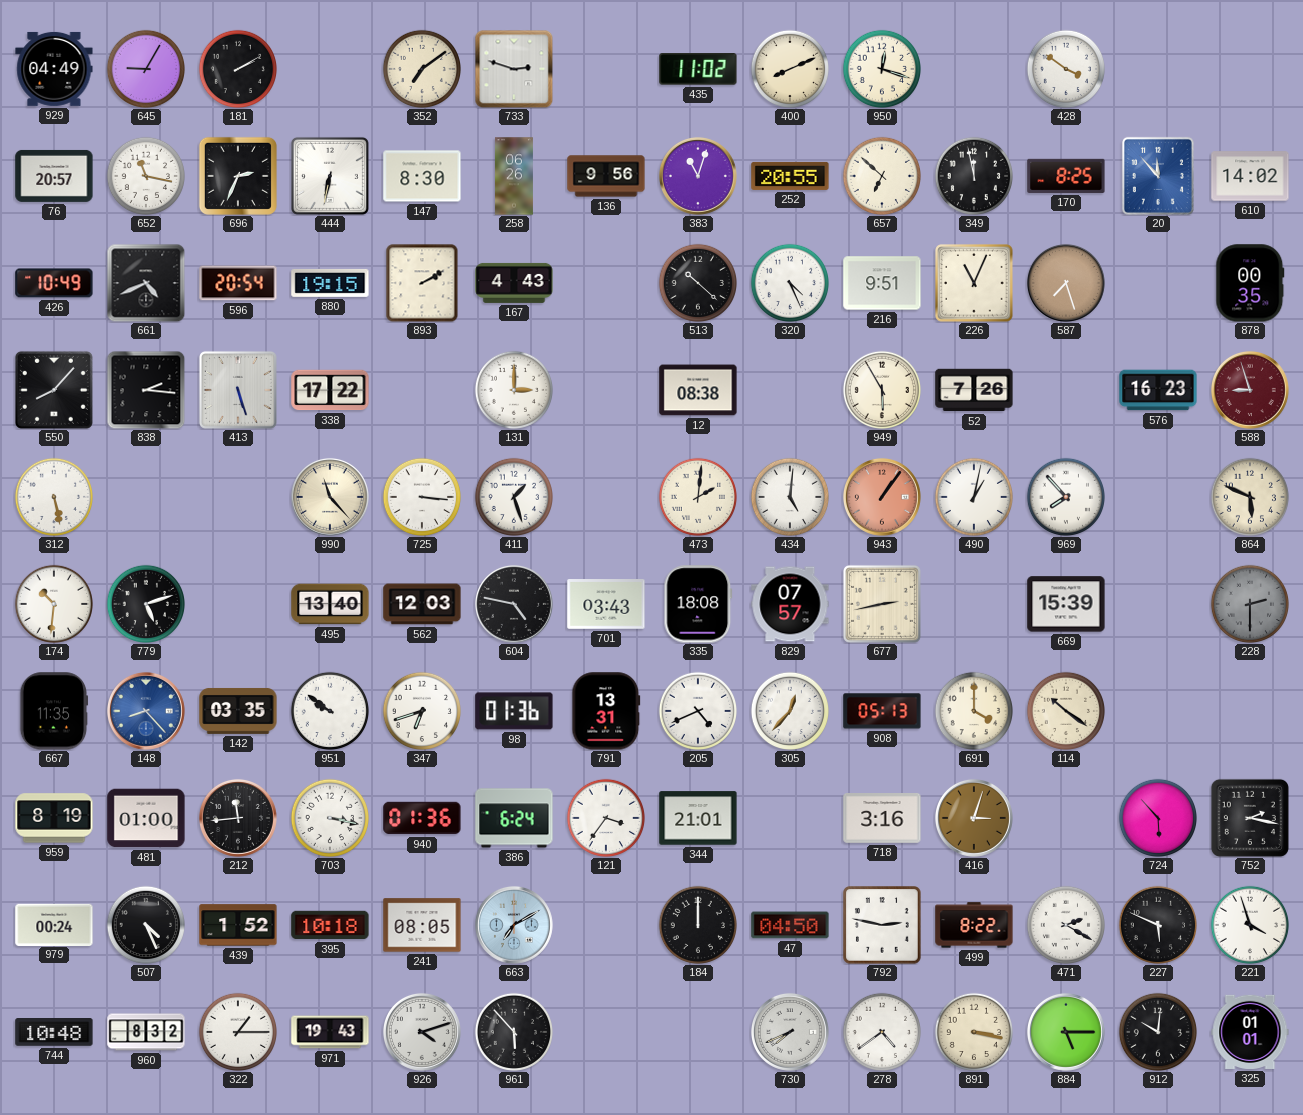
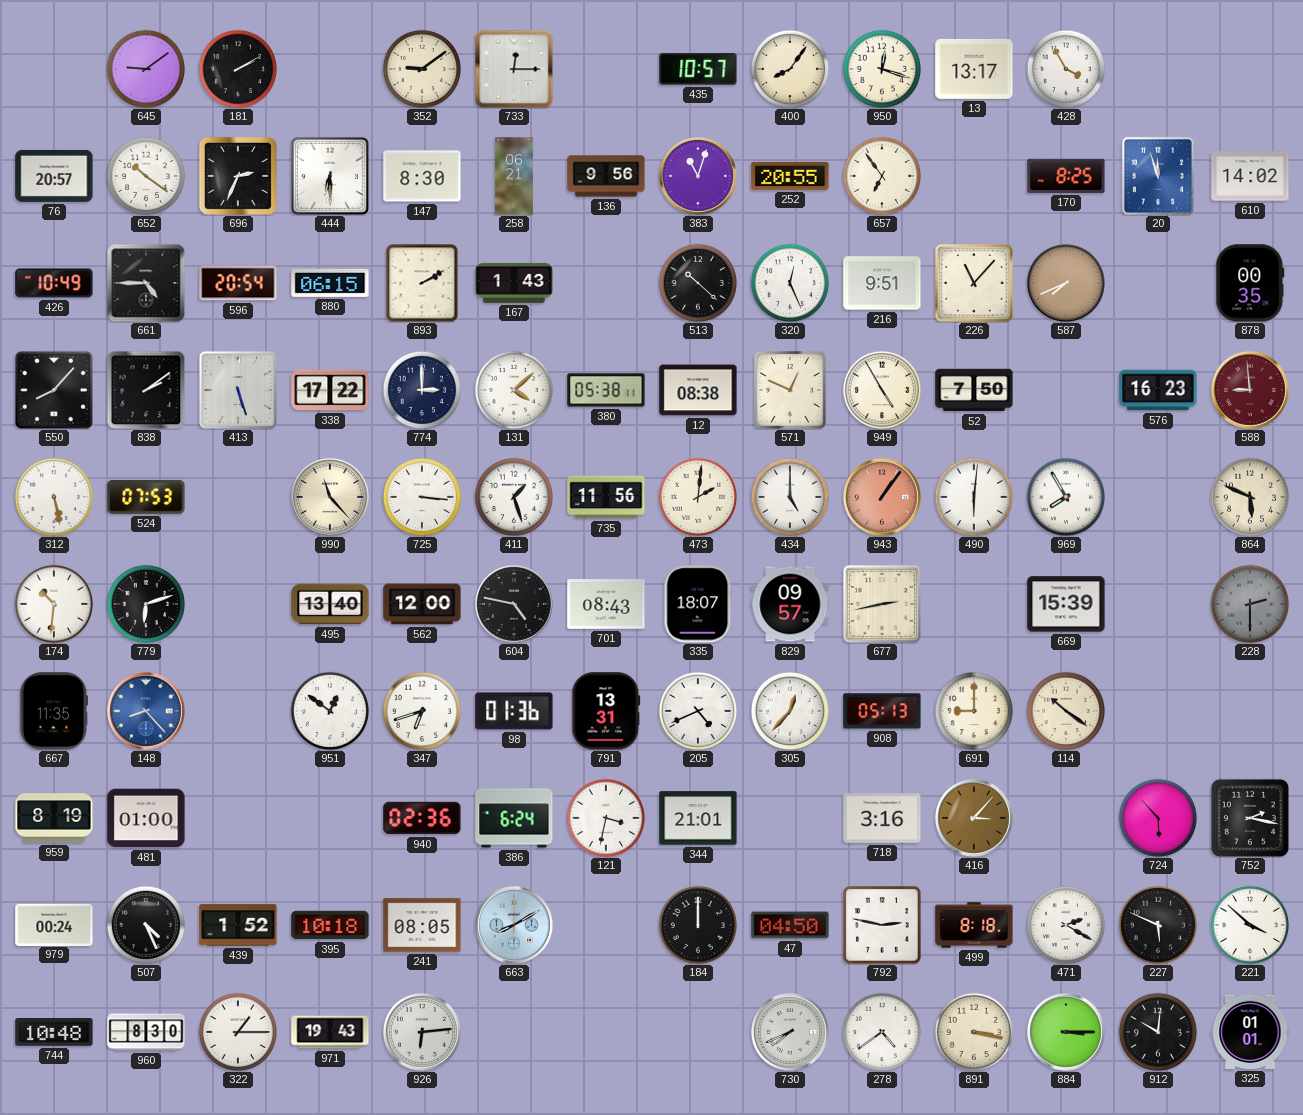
929: 04:49 -> none (54, 69)
645: 9:05 -> 9:09 (145, 68)
352: 7:09 -> 9:09 (421, 68)
733: 2:48 -> 12:15 (514, 69)
435: 11:02 -> 10:57 (698, 69)
400: 8:11 -> 8:06 (789, 68)
13: none -> 13:17 (974, 69)
428: 3:51 -> 3:55 (1065, 68)
652: 11:17 -> 10:21 (145, 175)
444: 6:32 -> 6:30 (330, 176)
258: 06:26 -> 06:21 (514, 176)
657: 6:52 -> 6:54 (881, 175)
349: 11:58 -> none (973, 175)
20: 11:53 -> 11:57 (1158, 176)
661: 4:41 -> 4:45 (146, 283)
880: 19:15 -> 06:15 (330, 283)
167: 4:43 -> 1:43 (514, 283)
320: 4:26 -> 12:26 (789, 282)
226: 11:04 -> 11:07 (974, 283)
587: 7:27 -> 7:41 (1066, 283)
838: 2:16 -> 2:09 (146, 390)
774: none -> 3:00 (421, 389)
131: 3:00 -> 4:08 (513, 389)
380: none -> 05:38 (606, 390)
571: none -> 12:49 (790, 390)
949: 5:55 -> 4:55 (881, 389)
52: 7:26 -> 7:50 (974, 390)
588: 8:57 -> 8:59 (1250, 390)
524: none -> 07:53 (146, 497)
735: none -> 11:56 (606, 497)
434: 5:01 -> 5:00 (789, 496)
490: 1:02 -> 6:01 (973, 496)
969: 7:53 -> 7:55 (1065, 496)
779: 5:12 -> 6:12 (145, 603)
562: 12:03 -> 12:00 (422, 604)
701: 03:43 -> 08:43 (606, 604)
335: 18:08 -> 18:07 (698, 604)
829: 07:57 -> 09:57 (790, 604)
142: 03:35 -> none (238, 711)
951: 9:51 -> 12:51 (329, 710)
691: 4:00 -> 9:00 (973, 710)
212: 11:44 -> none (238, 818)
703: 3:17 -> none (329, 817)
940: 01:36 -> 02:36 (422, 818)
121: 3:36 -> 3:32 (605, 817)
416: 3:03 -> 3:07 (974, 818)
663: 7:10 -> 8:10 (514, 925)
499: 8:22 -> 8:18 (974, 925)
221: 3:57 -> 3:52 (1249, 924)
960: 8:32 -> 8:30 (146, 1032)
926: 4:12 -> 6:14 (422, 1032)
961: 5:53 -> none (513, 1031)
884: 5:15 -> 3:15 (1066, 1032)
